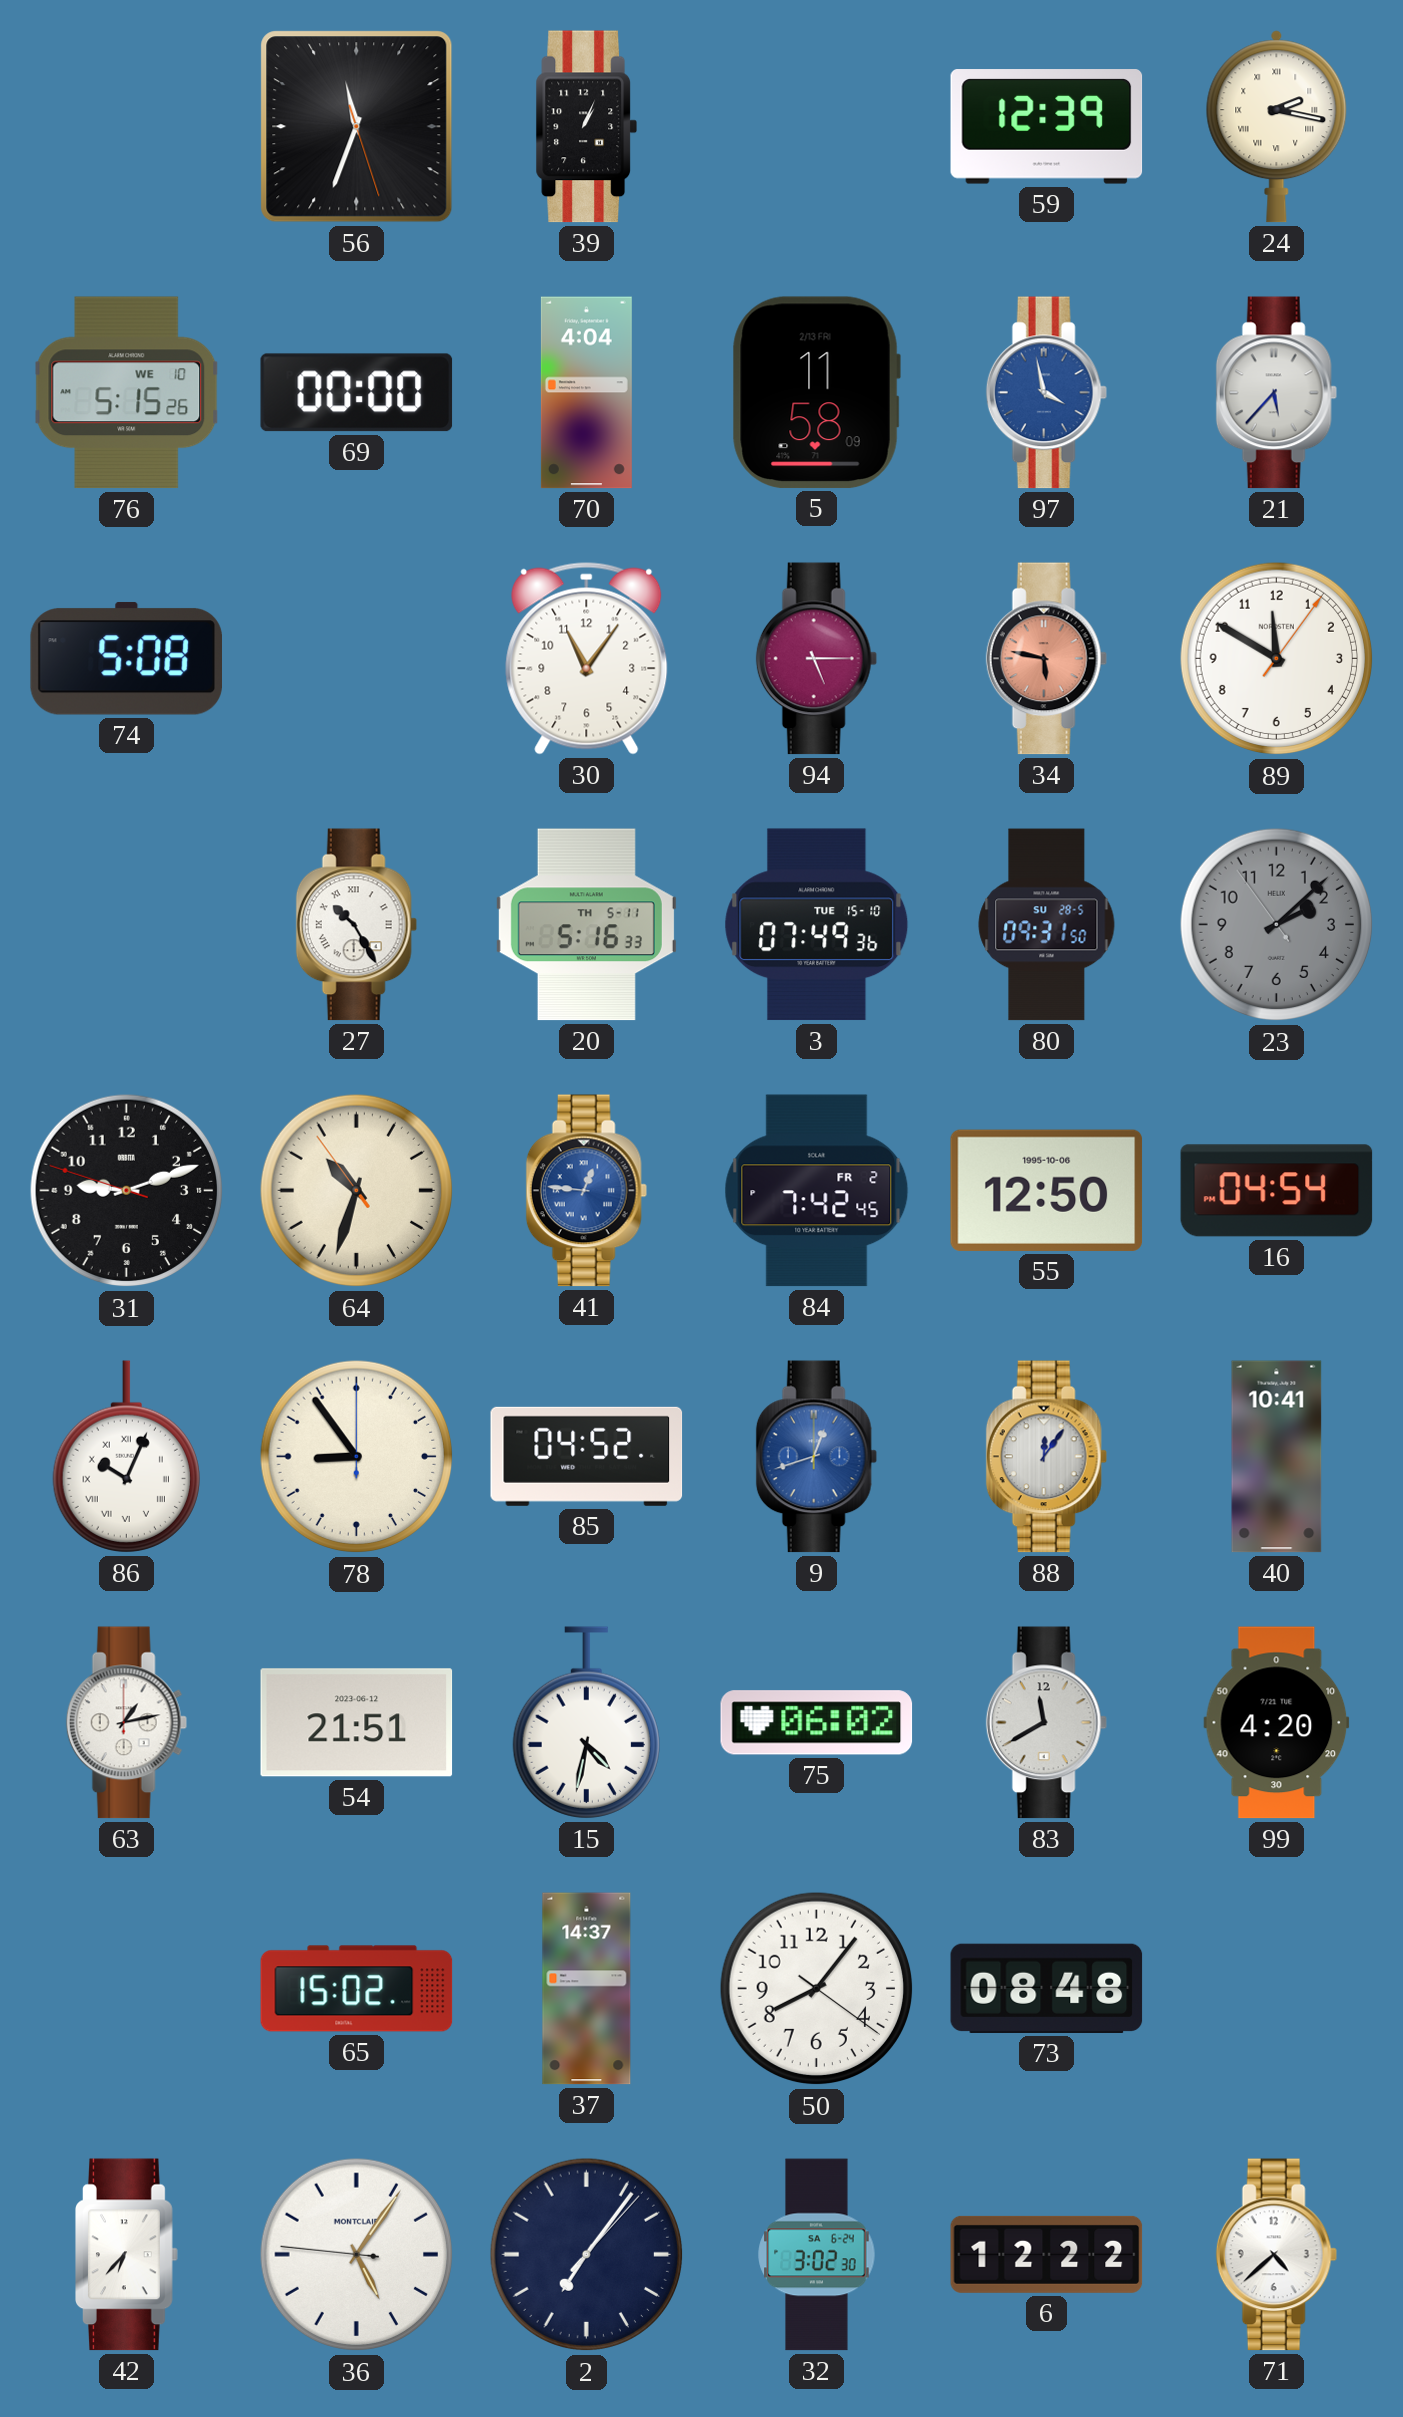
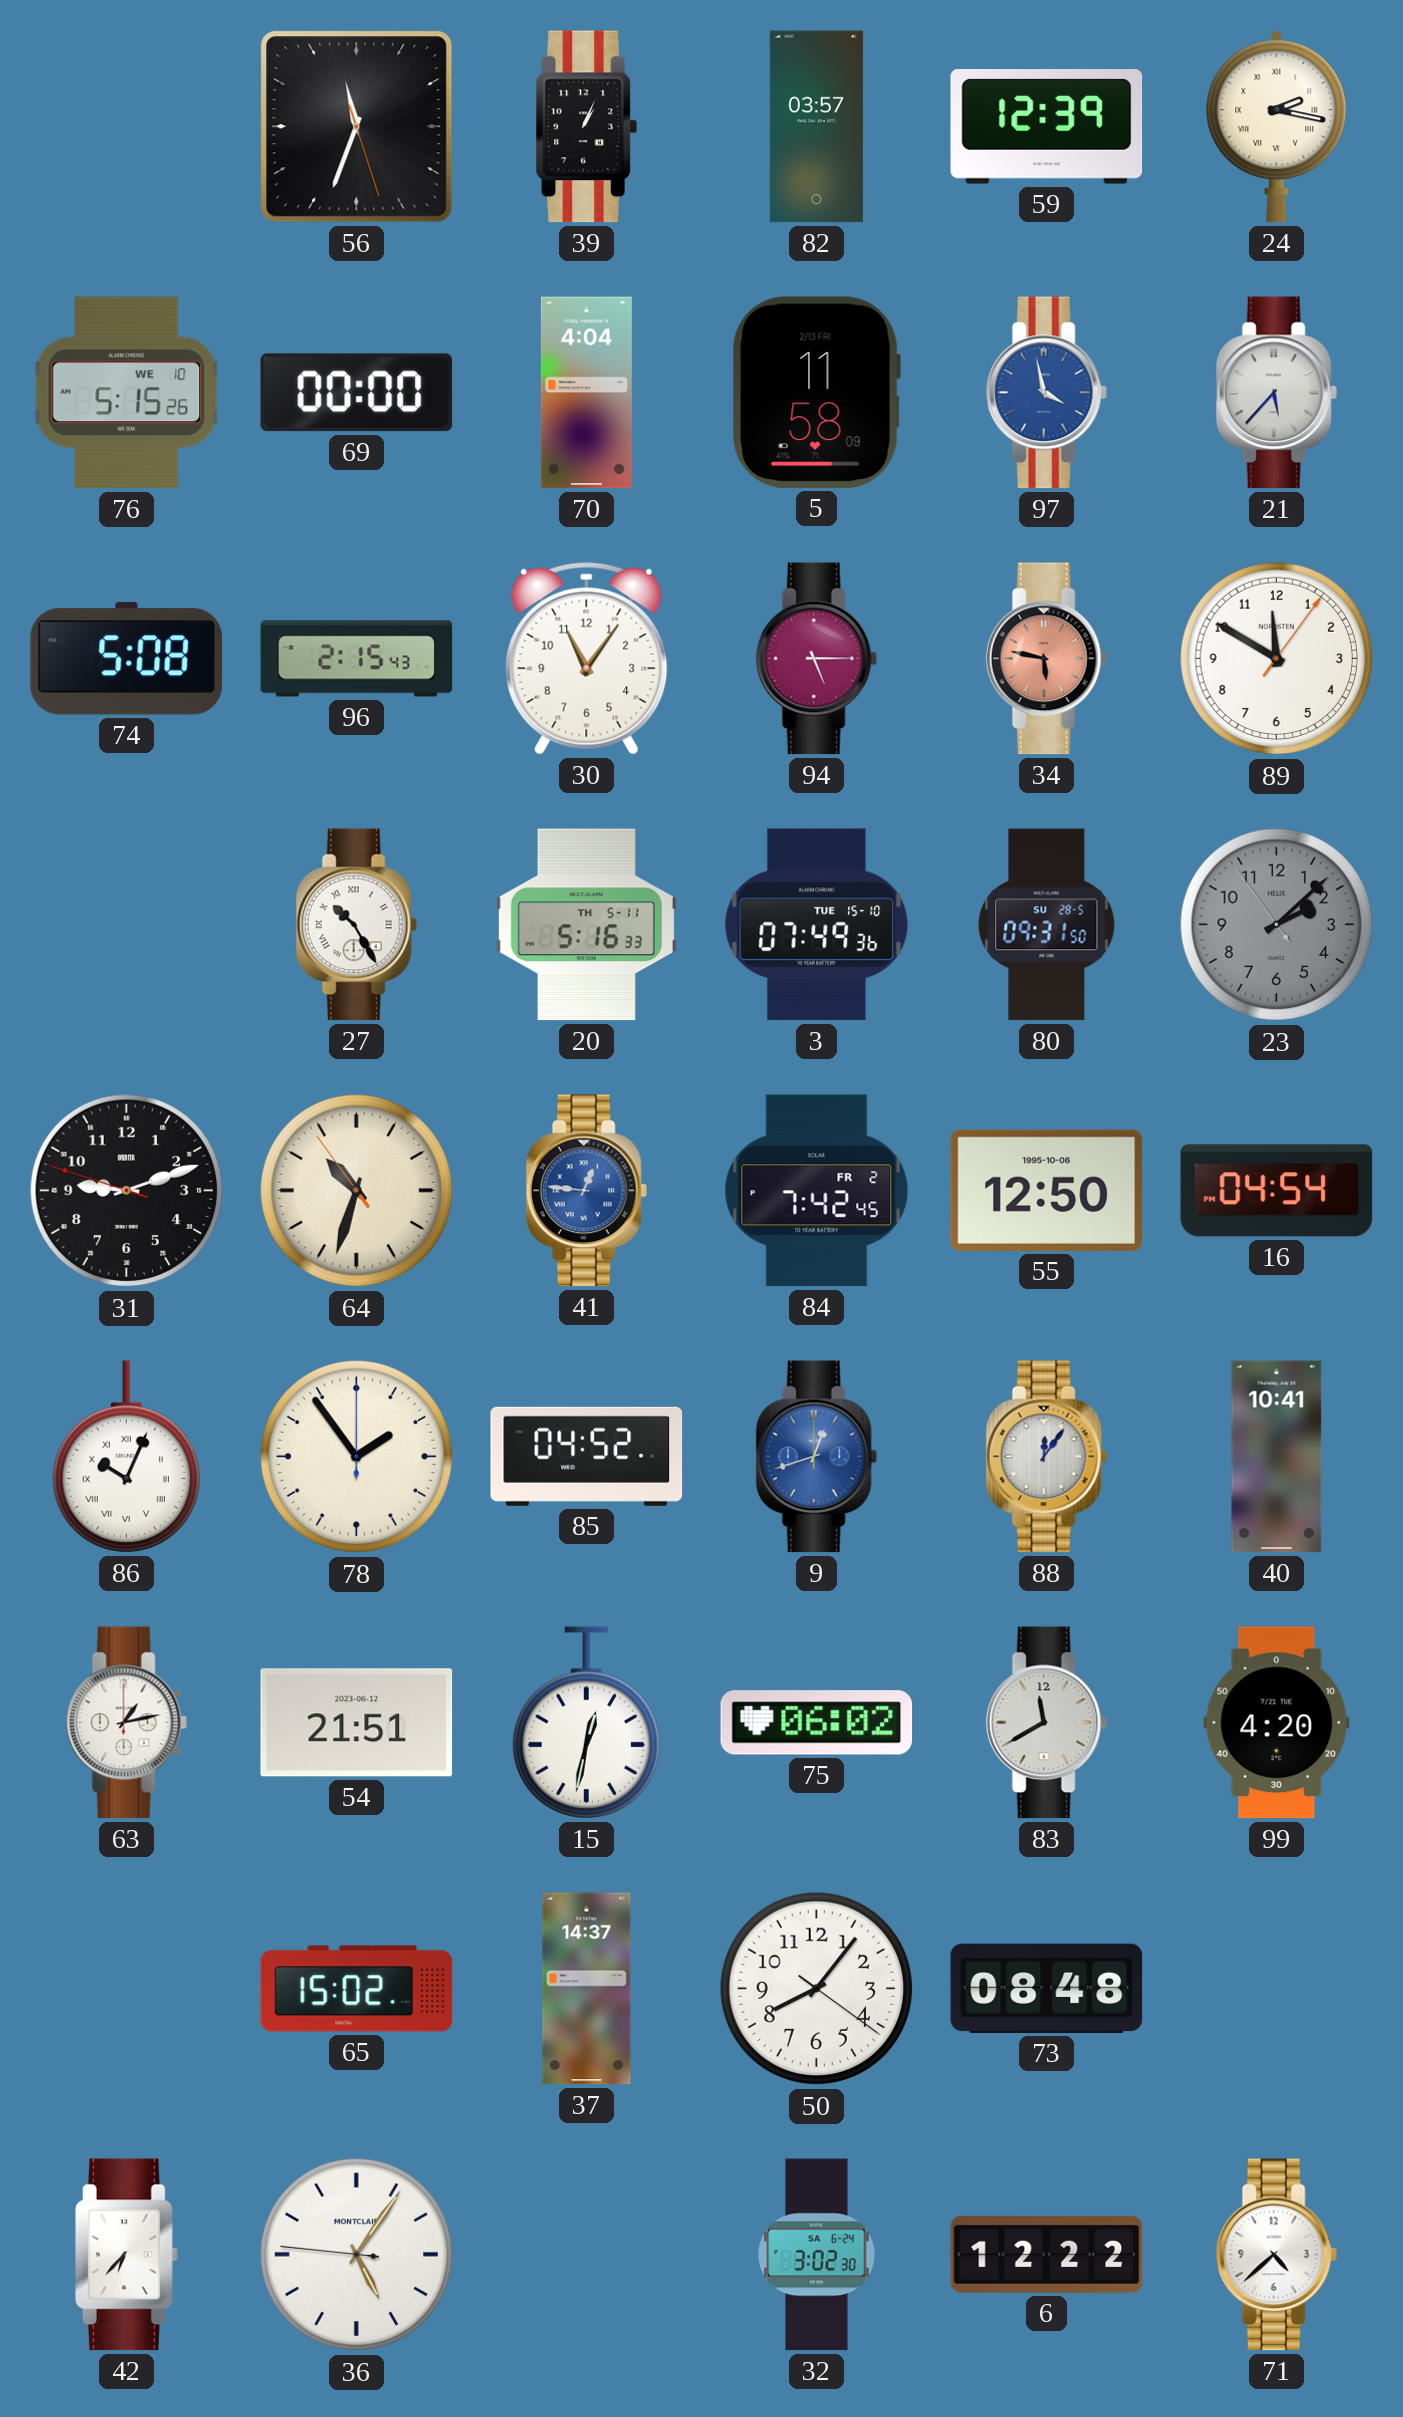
82: none -> 03:57 (816, 127)
96: none -> 2:15 (357, 659)
78: 8:54 -> 1:54 (357, 1457)
15: 4:32 -> 12:32 (586, 1723)
2: 7:06 -> none (587, 2255)
